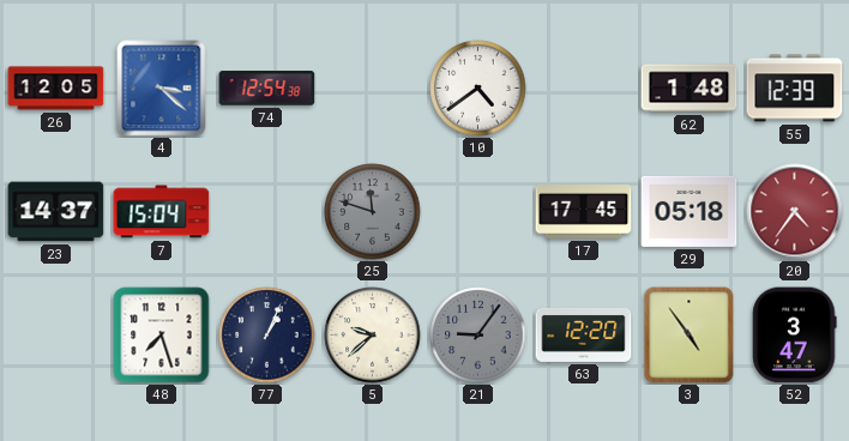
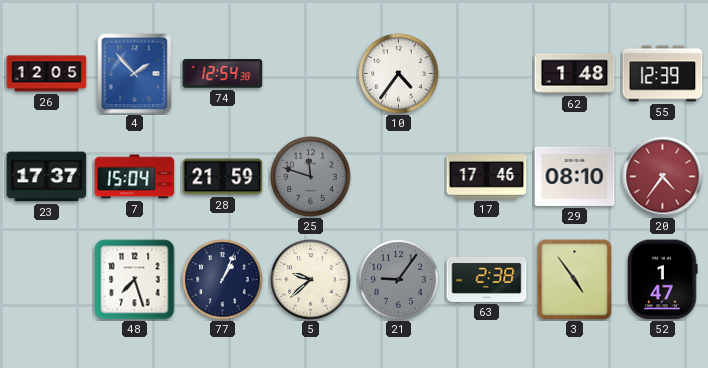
4: 3:22 -> 1:53 (135, 74)
10: 4:39 -> 4:36 (399, 74)
23: 14:37 -> 17:37 (47, 177)
28: none -> 21:59 (223, 177)
17: 17:45 -> 17:46 (487, 177)
29: 05:18 -> 08:10 (575, 176)
63: 12:20 -> 2:38 (487, 279)
52: 3:47 -> 1:47 (663, 280)
